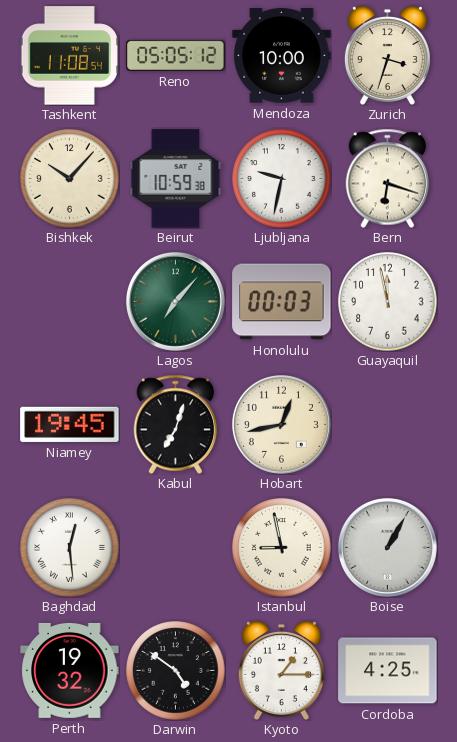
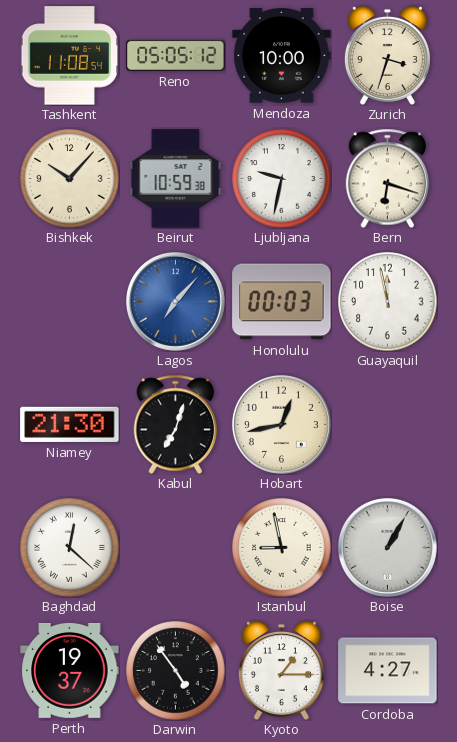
Lagos dial: green -> blue (175, 301)
Niamey: 19:45 -> 21:30 (70, 424)
Baghdad: 12:29 -> 12:22 (70, 548)
Perth: 19:32 -> 19:37 (70, 670)
Darwin: 4:51 -> 4:54 (176, 671)
Cordoba: 4:25 -> 4:27 (388, 671)
